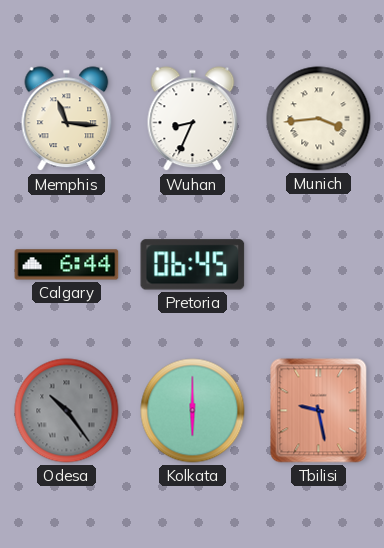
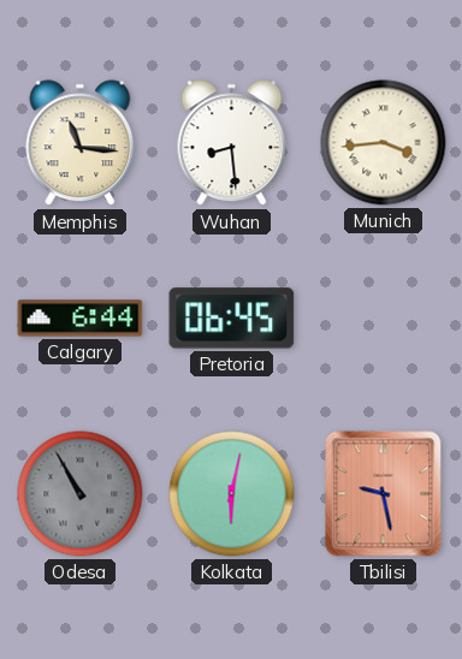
Wuhan: 8:34 -> 8:29 (232, 143)
Odesa: 10:24 -> 10:55 (81, 494)
Kolkata: 6:00 -> 6:02 (232, 494)
